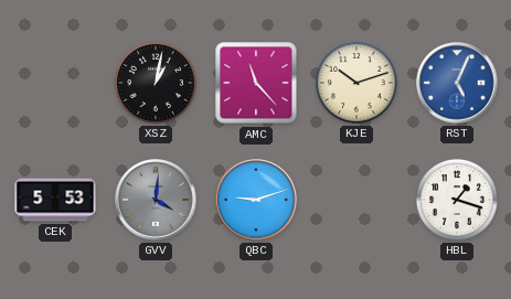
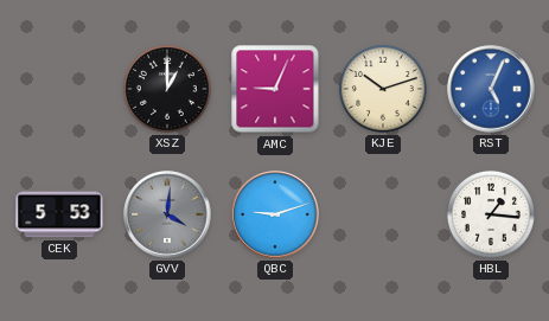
XSZ: 1:02 -> 1:00 (167, 89)
AMC: 11:23 -> 9:04 (275, 89)
HBL: 1:18 -> 1:16 (491, 214)
